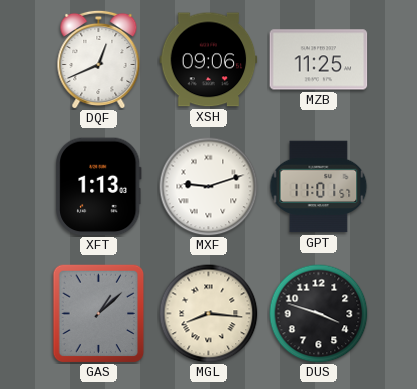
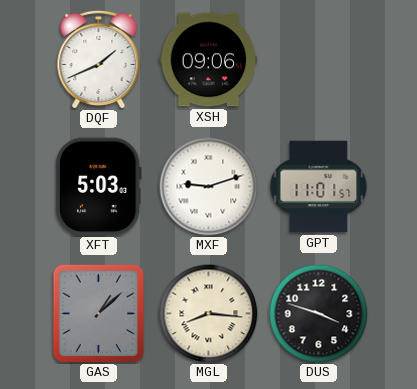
DQF: 12:41 -> 1:41 (99, 59)
MZB: 11:25 -> none (319, 60)
XFT: 1:13 -> 5:03 (99, 187)
